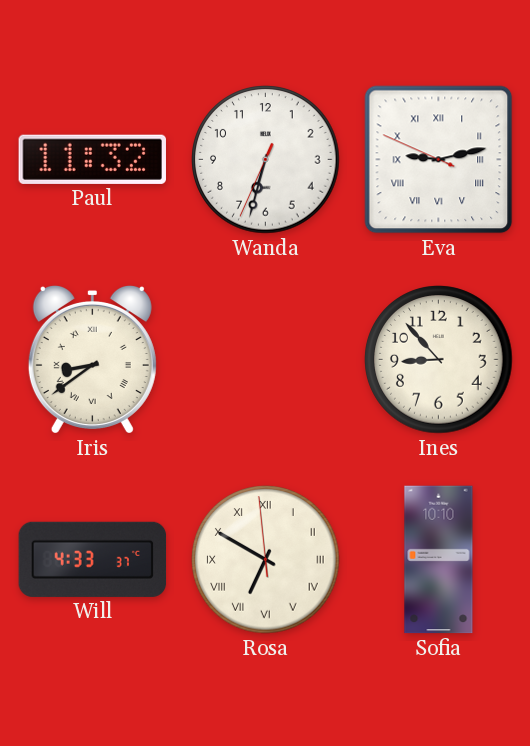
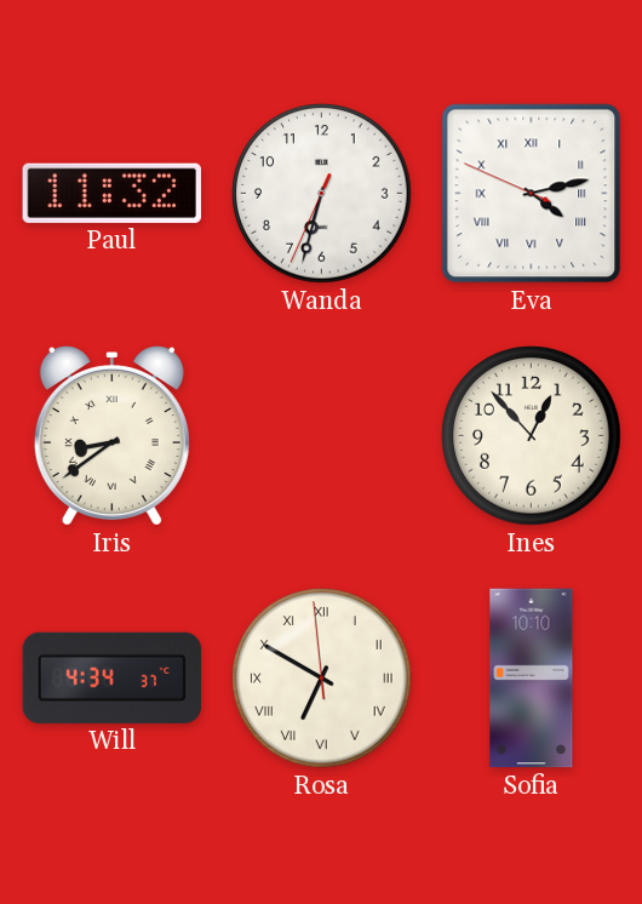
Eva: 9:12 -> 4:12 (532, 194)
Ines: 8:53 -> 12:53 (532, 436)
Will: 4:33 -> 4:34 (113, 677)
